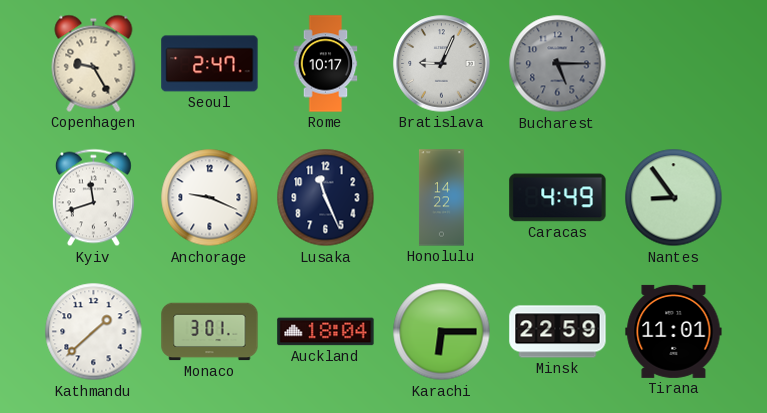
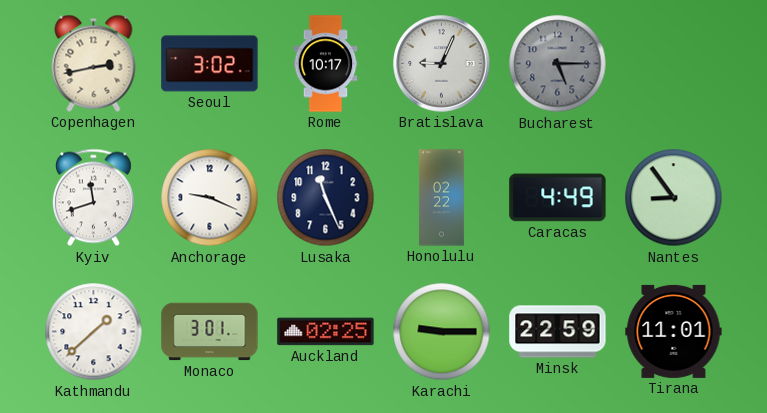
Copenhagen: 9:25 -> 2:43 (94, 63)
Seoul: 2:47 -> 3:02 (210, 64)
Honolulu: 14:22 -> 02:22 (441, 198)
Auckland: 18:04 -> 02:25 (326, 332)
Karachi: 6:15 -> 9:15 (442, 332)
